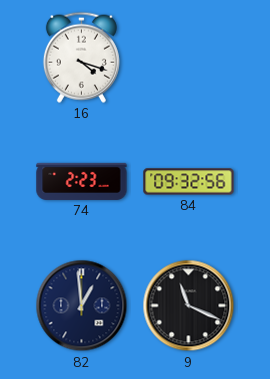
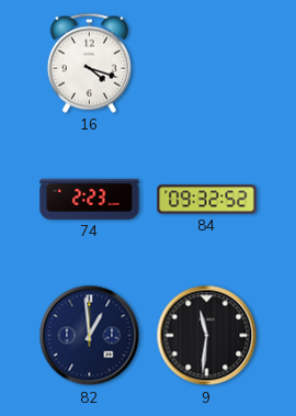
84: 09:32:56 -> 09:32:52 (207, 200)
9: 11:19 -> 11:31 (207, 336)
